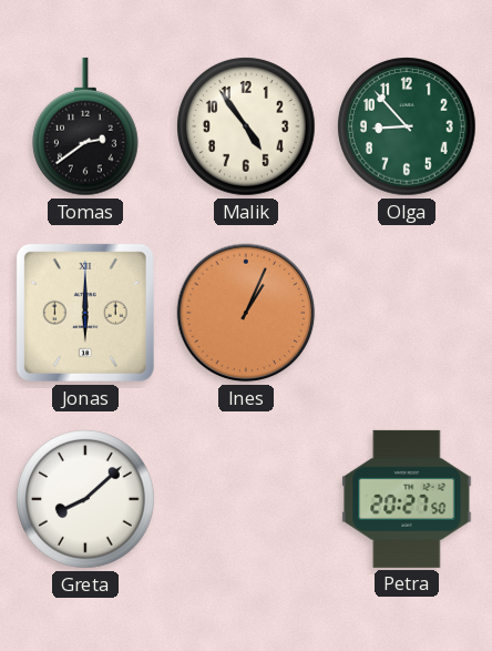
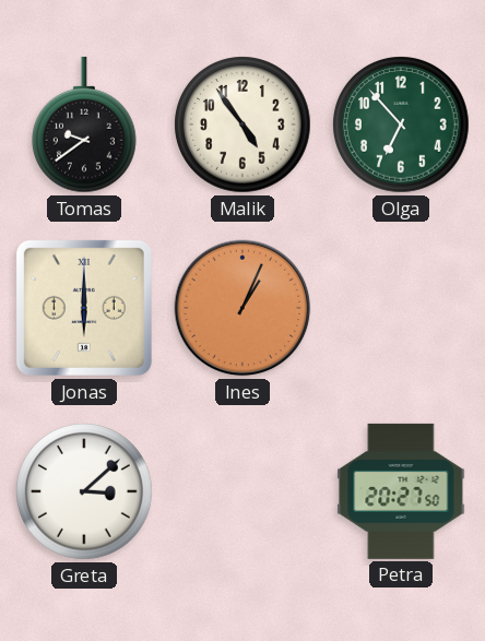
Tomas: 2:39 -> 9:39 (85, 124)
Olga: 8:53 -> 6:53 (401, 124)
Greta: 8:08 -> 3:08 (84, 491)
